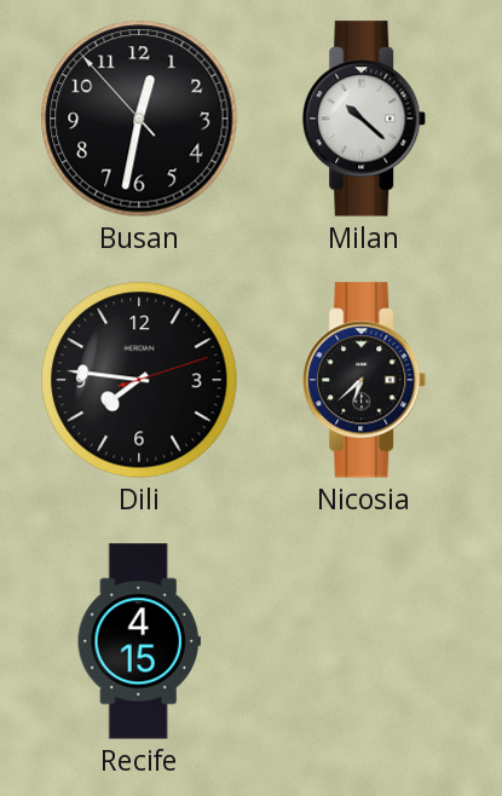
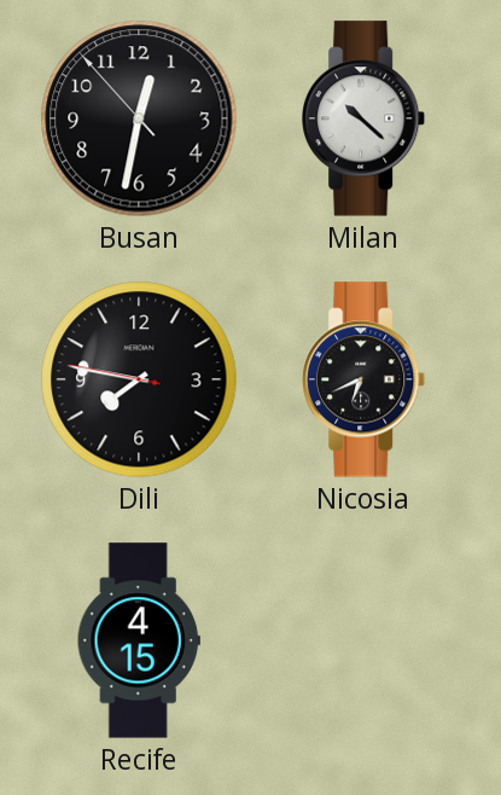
Dili: 7:46:12 -> 7:46:47 (139, 379)
Nicosia: 6:38 -> 6:41 (365, 379)
